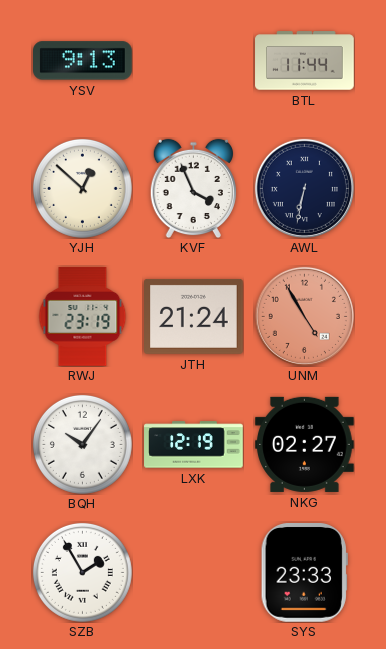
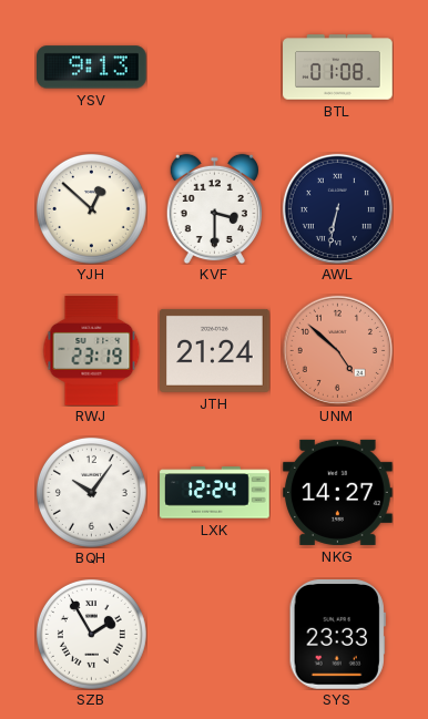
BTL: 11:44 -> 01:08 (338, 68)
KVF: 3:56 -> 3:30 (214, 208)
UNM: 4:55 -> 4:52 (337, 350)
LXK: 12:19 -> 12:24 (215, 493)
NKG: 02:27 -> 14:27 (338, 492)
